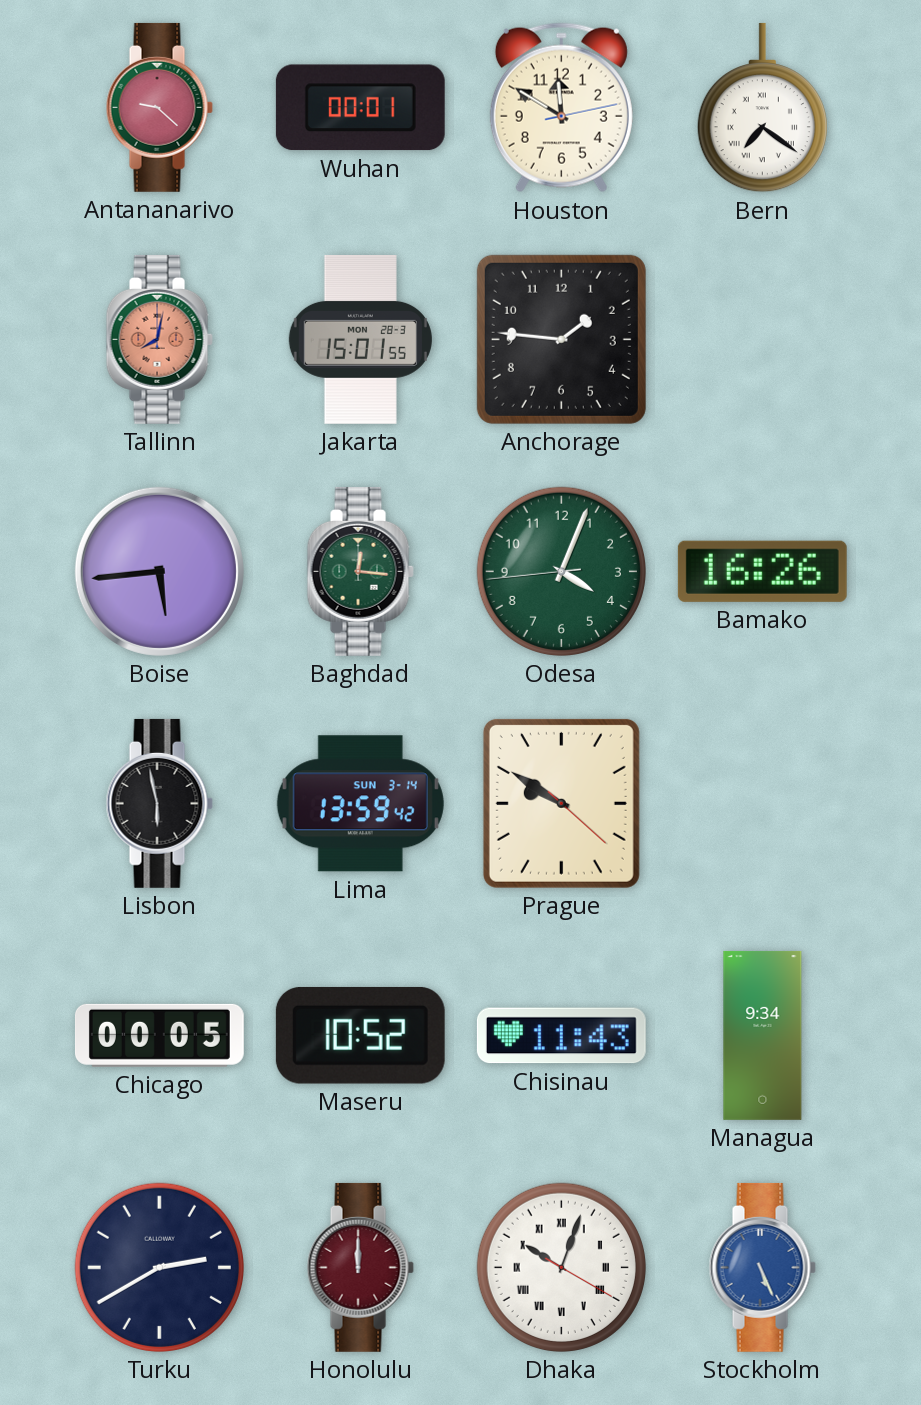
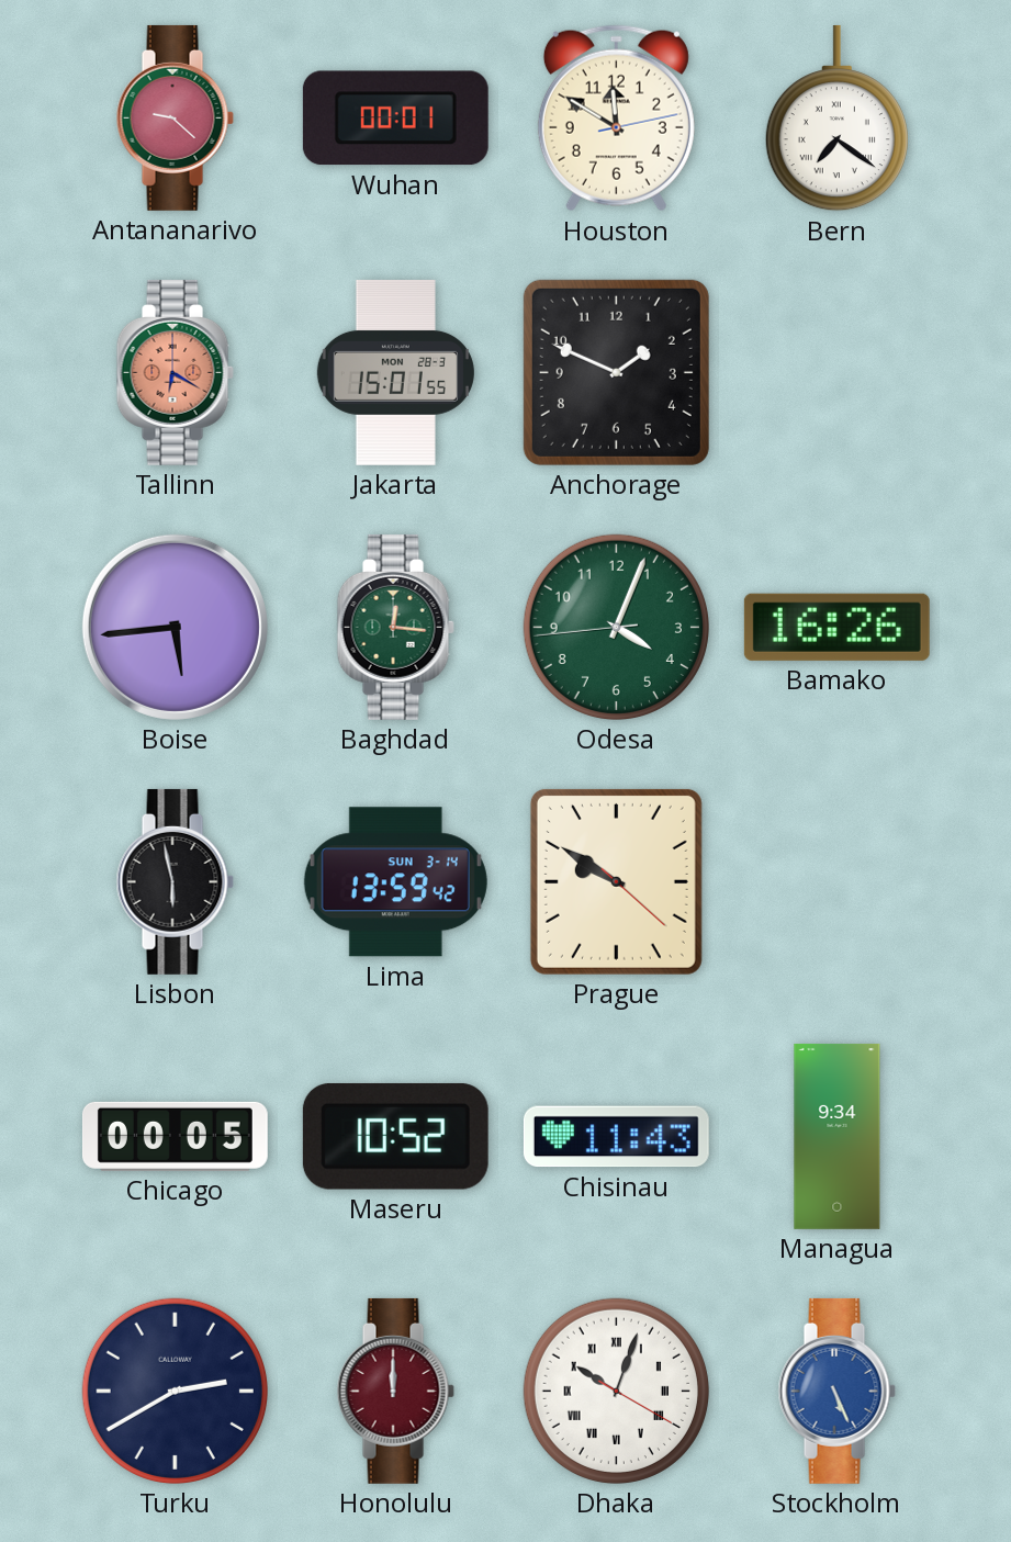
Tallinn: 8:02 -> 6:20 (175, 372)
Anchorage: 1:46 -> 1:49 (616, 372)
